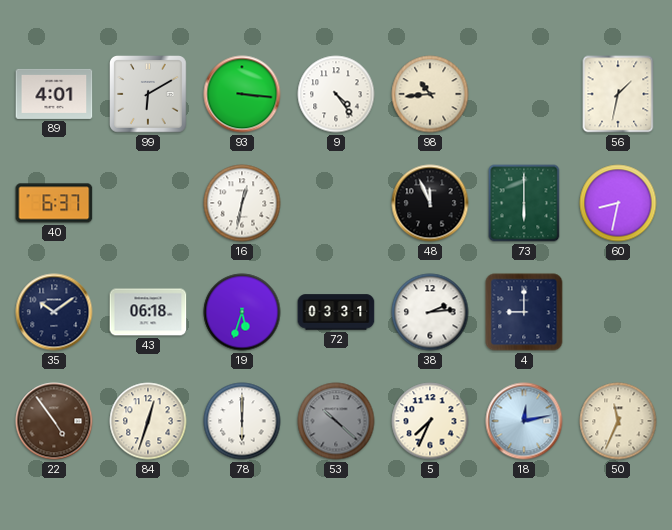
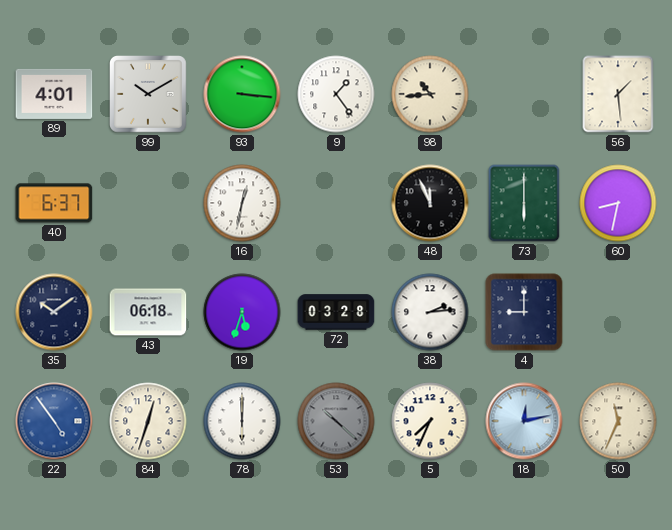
99: 6:10 -> 10:10 (149, 95)
9: 4:24 -> 1:24 (336, 94)
56: 1:32 -> 1:29 (618, 94)
72: 03:31 -> 03:28 (336, 312)
22 dial: brown -> blue (54, 421)
